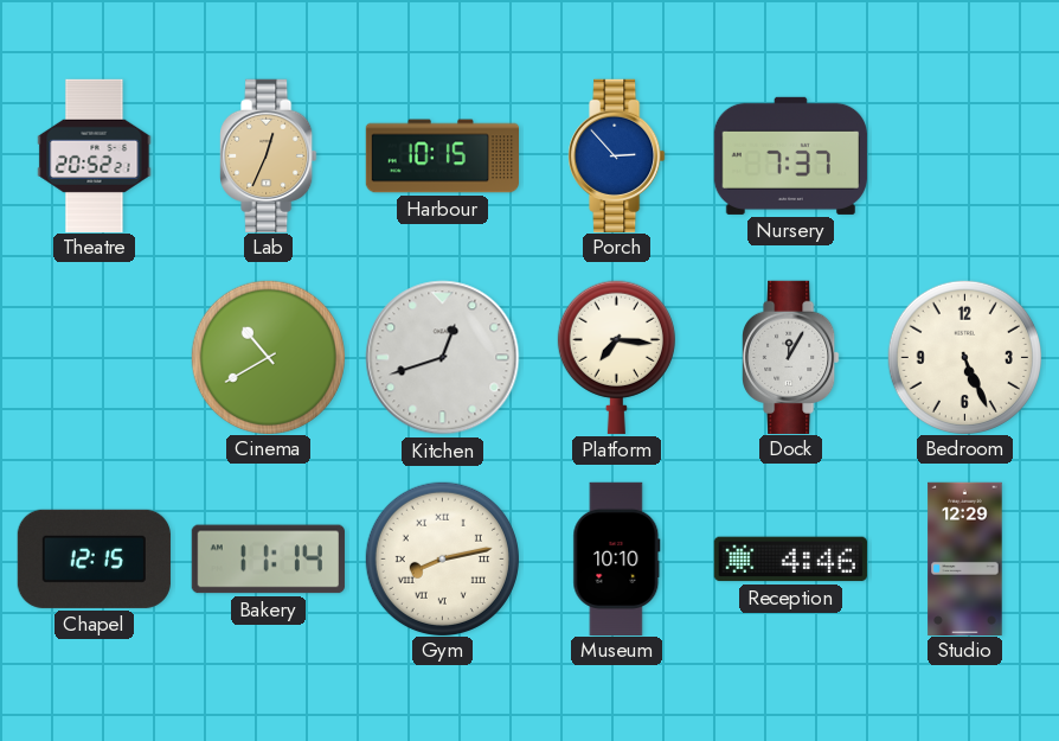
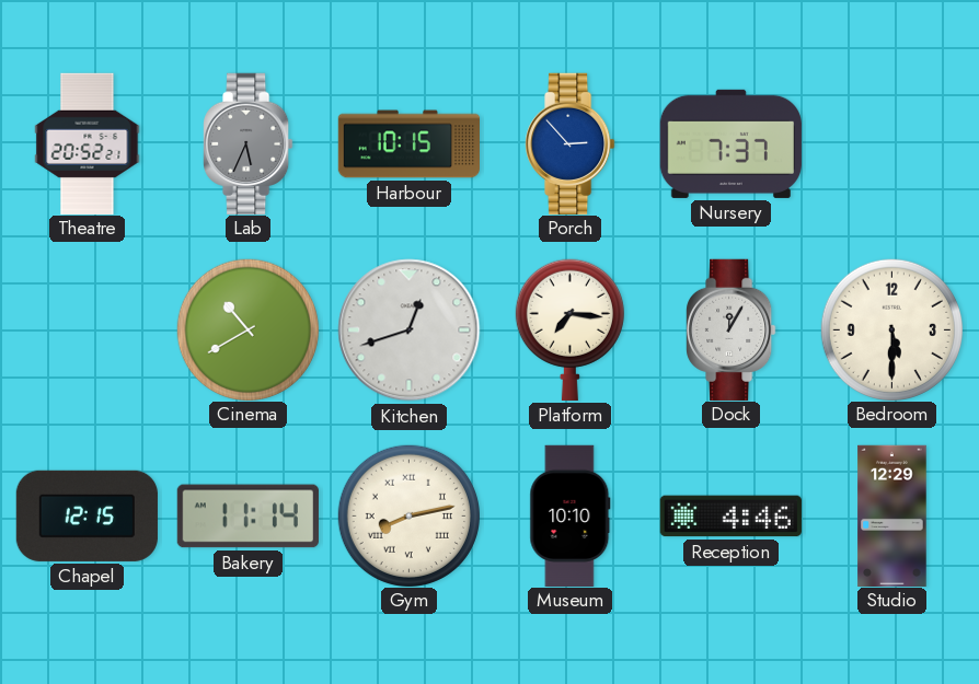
Lab: 12:34 -> 5:34 (249, 143)
Lab dial: champagne -> grey (249, 143)
Bedroom: 5:26 -> 5:30 (891, 329)
